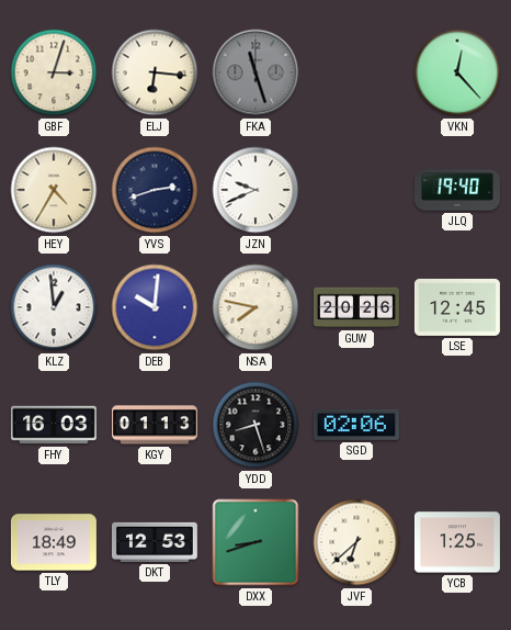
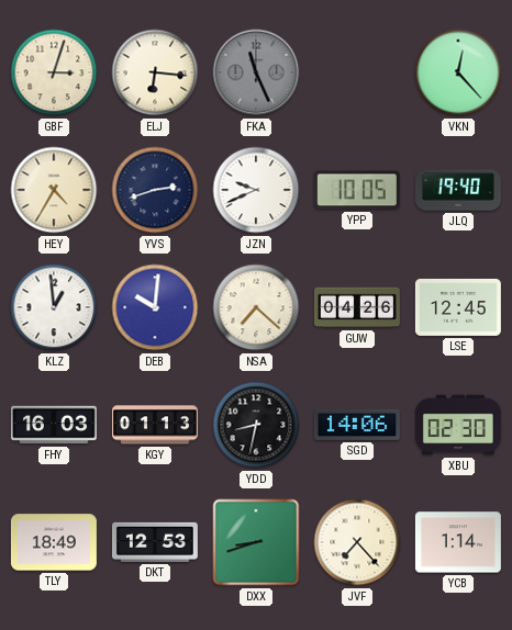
FKA: 11:27 -> 11:26 (256, 72)
YPP: none -> 10:05 (357, 190)
NSA: 7:47 -> 7:22 (256, 307)
GUW: 20:26 -> 04:26 (357, 307)
YDD: 8:27 -> 8:32 (256, 425)
SGD: 02:06 -> 14:06 (357, 425)
XBU: none -> 02:30 (458, 425)
JVF: 6:38 -> 7:23 (357, 542)
YCB: 1:25 -> 1:14 (458, 542)
